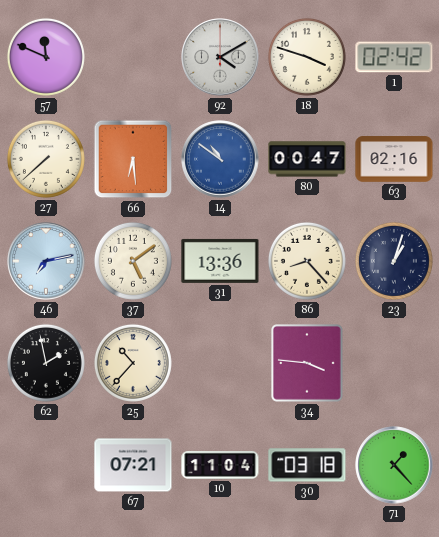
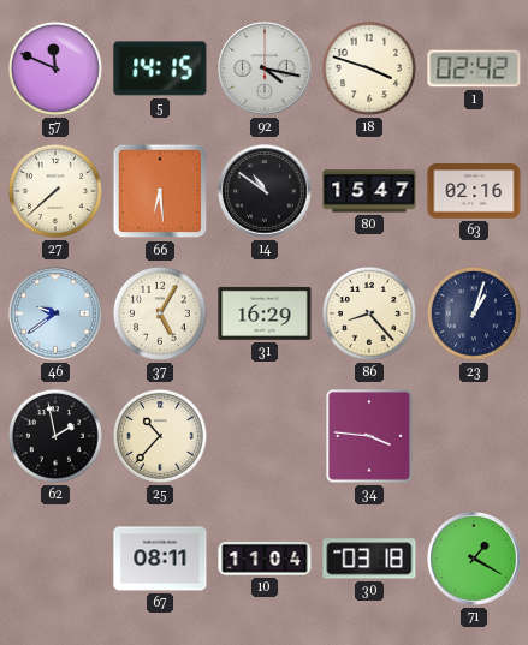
5: none -> 14:15 (160, 68)
92: 4:10 -> 4:17 (265, 68)
14 dial: blue -> black (265, 191)
80: 00:47 -> 15:47 (369, 191)
46: 7:13 -> 9:39 (55, 313)
37: 5:09 -> 5:05 (160, 313)
31: 13:36 -> 16:29 (265, 313)
67: 07:21 -> 08:11 (160, 559)
71: 1:23 -> 1:20 (474, 559)
